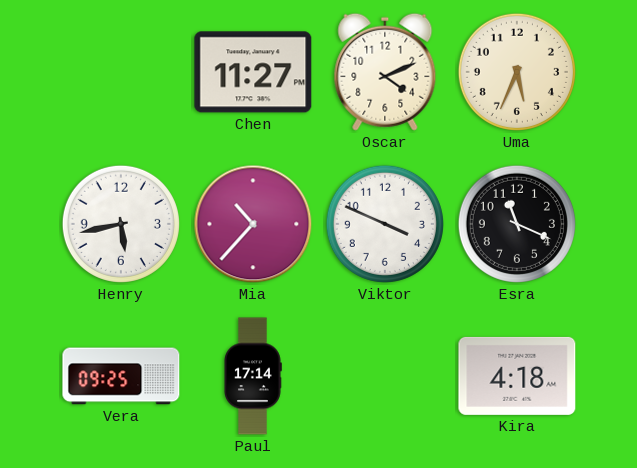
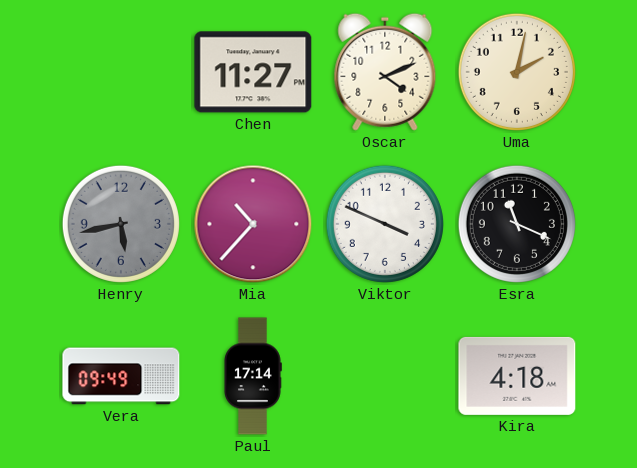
Uma: 5:34 -> 2:02 (517, 72)
Henry dial: white -> grey (121, 224)
Vera: 09:25 -> 09:49 (121, 376)
